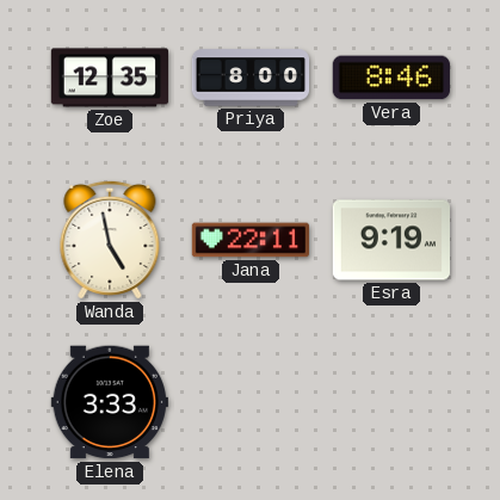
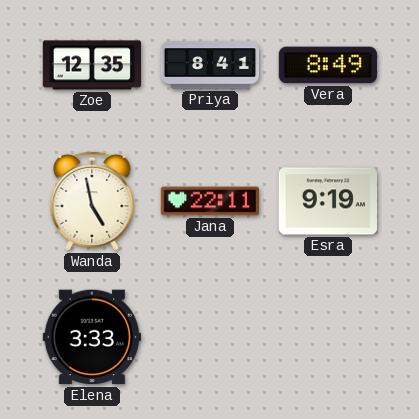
Priya: 8:00 -> 8:41 (210, 65)
Vera: 8:46 -> 8:49 (328, 65)
